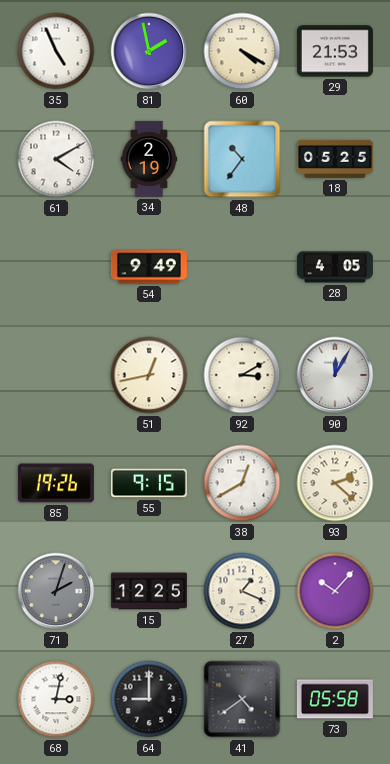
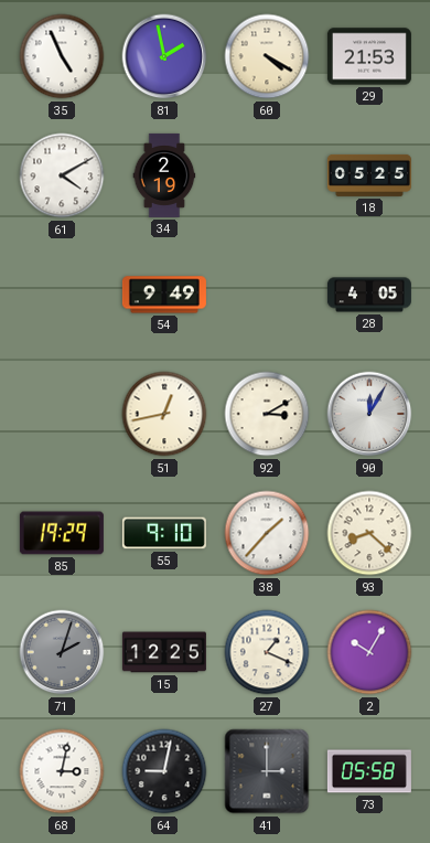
48: 10:36 -> none (242, 159)
85: 19:26 -> 19:29 (62, 533)
55: 9:15 -> 9:10 (164, 533)
38: 12:40 -> 1:37 (267, 533)
93: 2:22 -> 8:22 (369, 533)
2: 10:07 -> 10:05 (369, 652)
64: 9:00 -> 9:02 (164, 771)
41: 4:39 -> 3:00 (267, 771)
